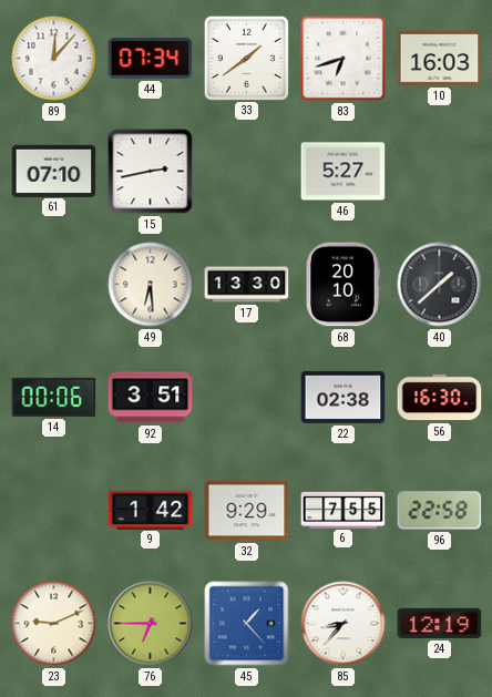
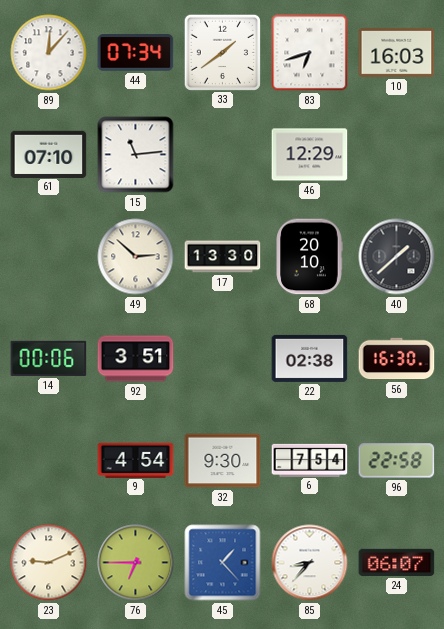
15: 2:43 -> 11:14 (136, 155)
46: 5:27 -> 12:29 (310, 155)
49: 6:29 -> 2:52 (136, 257)
9: 1:42 -> 4:54 (136, 460)
32: 9:29 -> 9:30 (223, 461)
6: 7:55 -> 7:54 (310, 460)
24: 12:19 -> 06:07 (397, 562)
